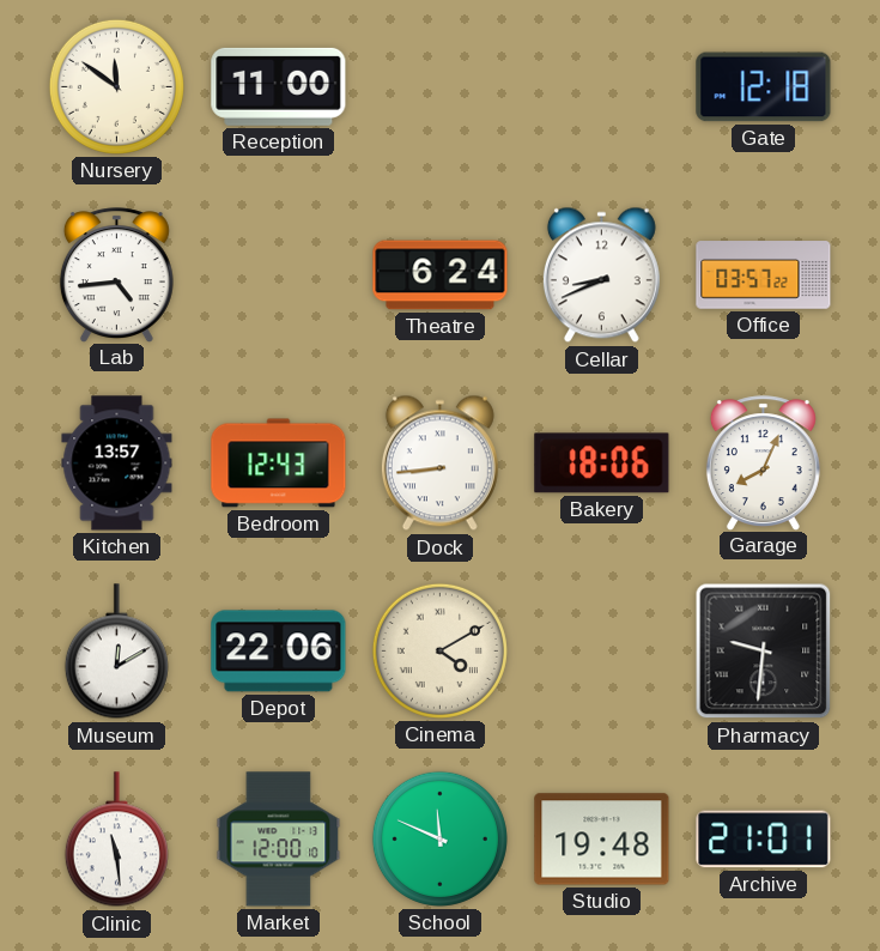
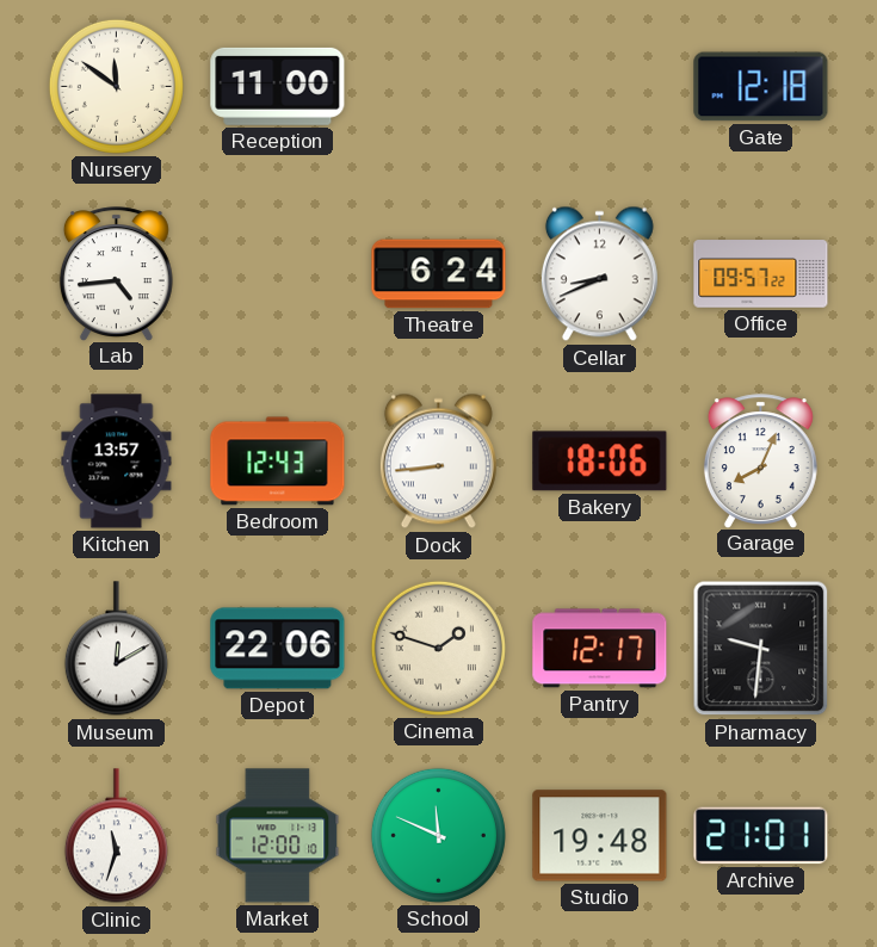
Office: 03:57 -> 09:57 (761, 274)
Cinema: 4:10 -> 1:48 (438, 648)
Pantry: none -> 12:17 (600, 649)
Clinic: 11:29 -> 11:33 (116, 836)
